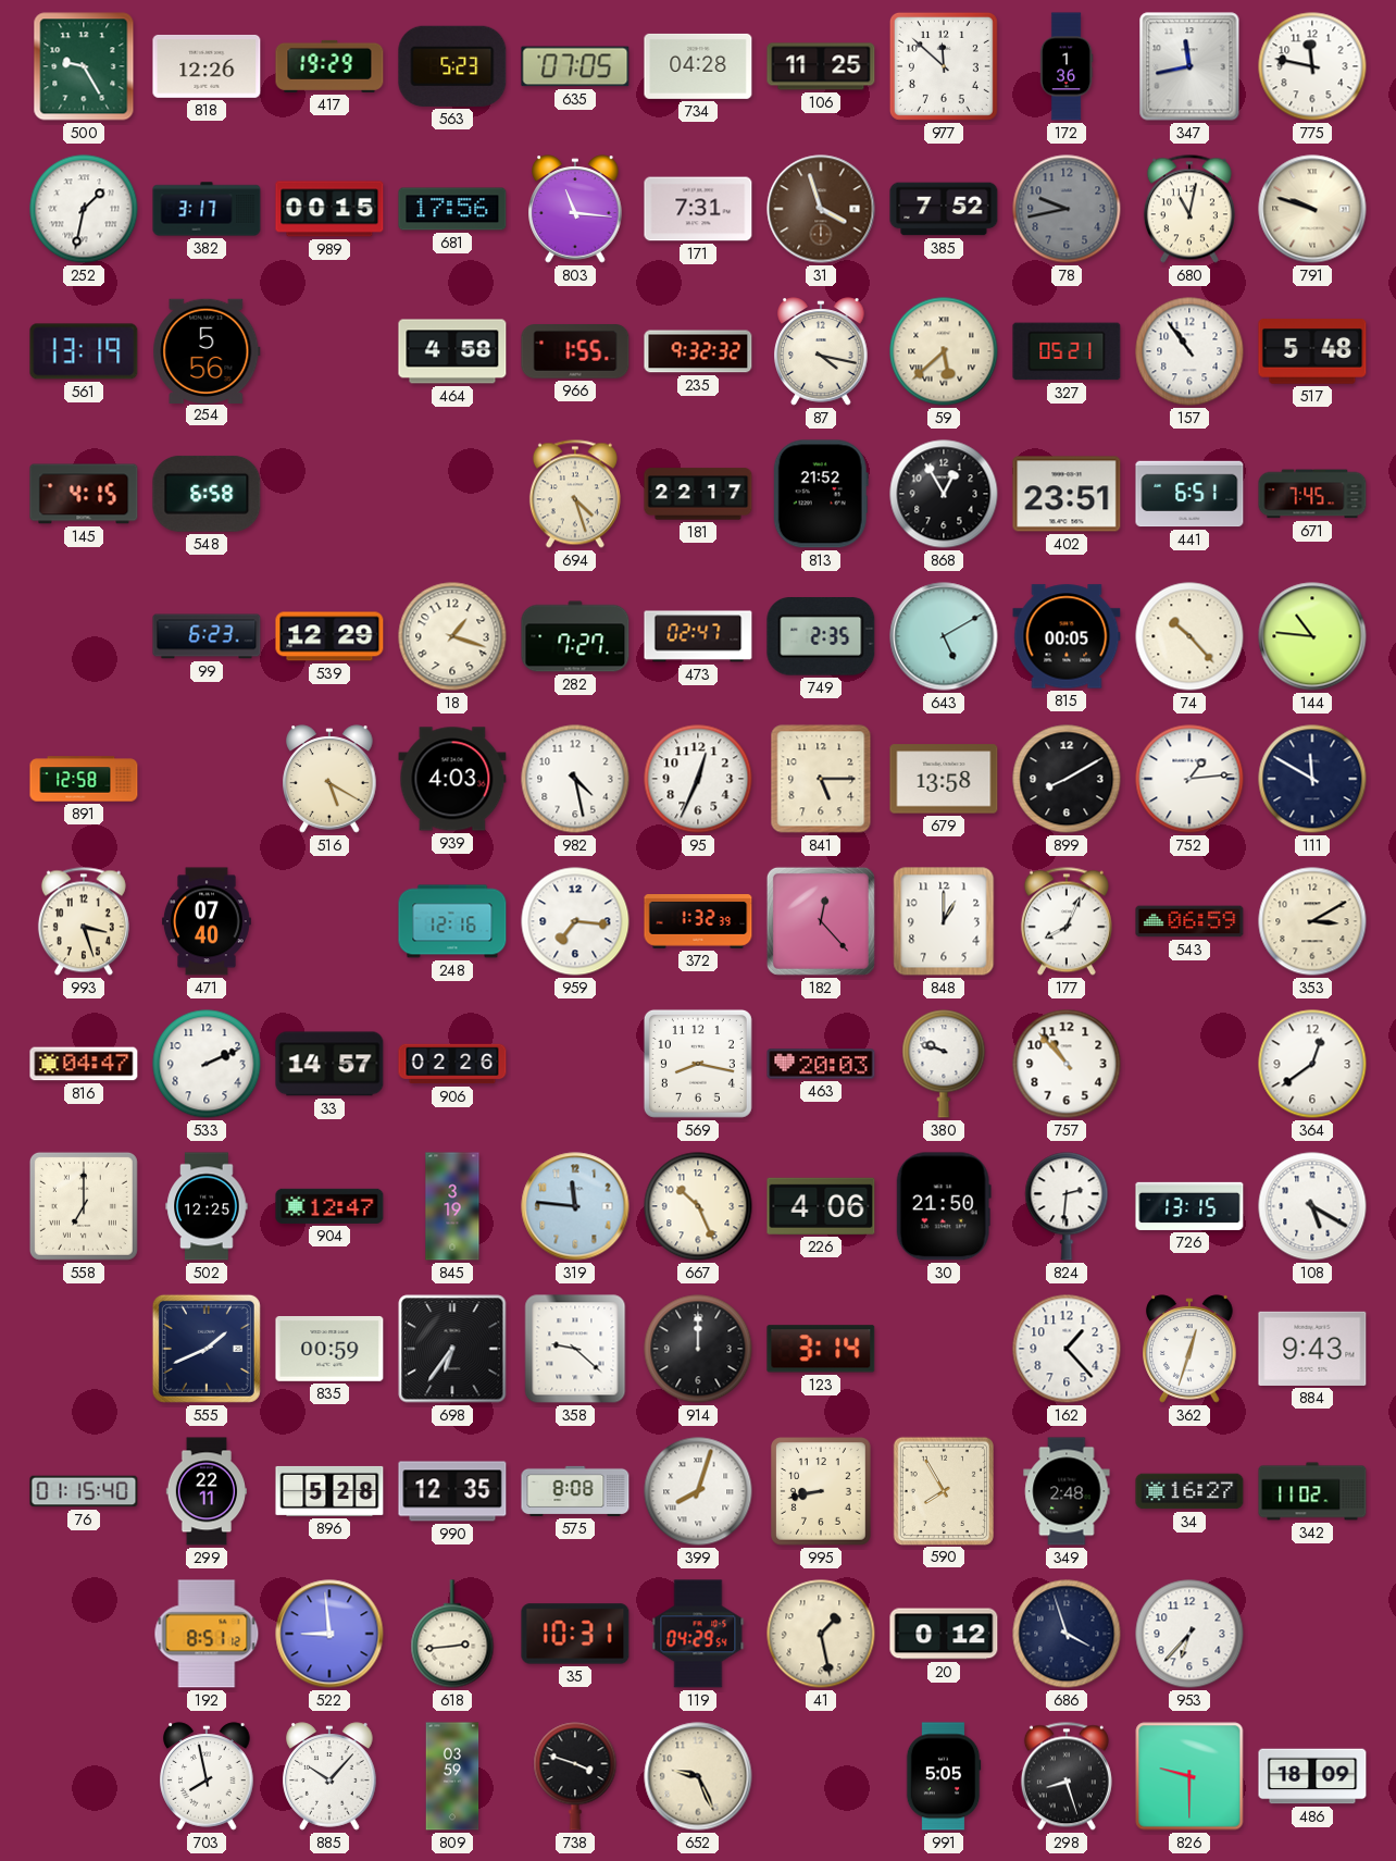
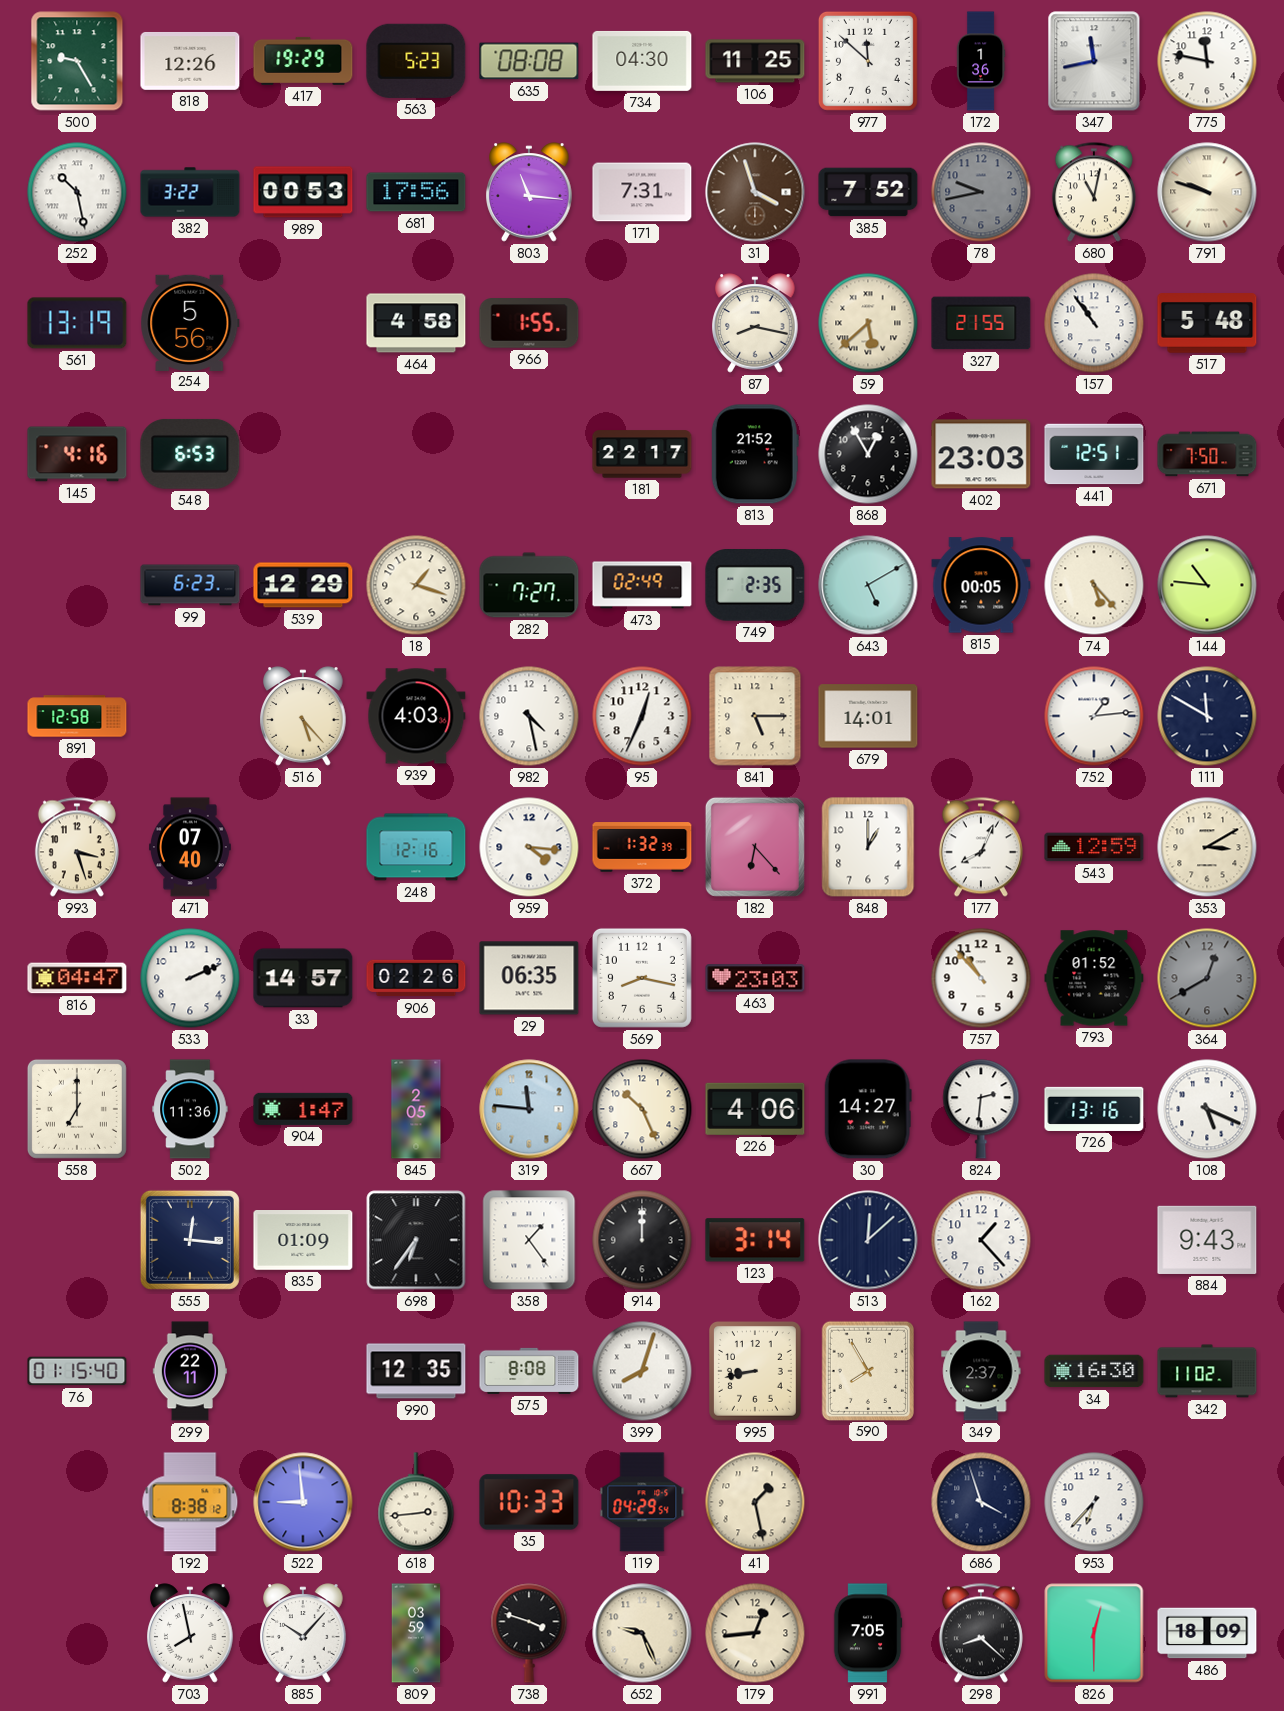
635: 07:05 -> 08:08 (529, 61)
734: 04:28 -> 04:30 (642, 61)
252: 1:32 -> 10:28 (77, 192)
382: 3:17 -> 3:22 (190, 192)
989: 00:15 -> 00:53 (303, 192)
235: 9:32 -> none (698, 351)
87: 4:17 -> 8:17 (755, 323)
327: 05:21 -> 21:55 (981, 323)
145: 4:15 -> 4:16 (77, 454)
548: 6:58 -> 6:53 (190, 454)
694: 4:27 -> none (575, 494)
402: 23:51 -> 23:03 (981, 454)
441: 6:51 -> 12:51 (1094, 454)
671: 7:45 -> 7:50 (1207, 454)
473: 02:47 -> 02:49 (642, 585)
74: 10:23 -> 5:23 (1094, 585)
516: 5:20 -> 5:23 (303, 716)
679: 13:58 -> 14:01 (868, 716)
899: 8:10 -> none (1067, 779)
959: 7:16 -> 4:16 (529, 847)
182: 12:23 -> 6:23 (755, 847)
543: 06:59 -> 12:59 (1094, 847)
29: none -> 06:35 (529, 978)
463: 20:03 -> 23:03 (755, 978)
380: 9:48 -> none (944, 1064)
793: none -> 01:52 (1094, 978)
364: 12:39 -> 12:40 (1207, 978)
364 dial: white -> grey (1207, 978)
502: 12:25 -> 11:36 (190, 1109)
904: 12:47 -> 1:47 (303, 1109)
845: 3:19 -> 2:05 (416, 1109)
30: 21:50 -> 14:27 (868, 1109)
726: 13:15 -> 13:16 (1094, 1109)
108: 5:20 -> 5:19 (1207, 1109)
555: 1:41 -> 12:16 (190, 1240)
835: 00:59 -> 01:09 (303, 1241)
358: 9:22 -> 1:24 (529, 1240)
513: none -> 12:08 (868, 1240)
362: 12:33 -> none (1189, 1349)
896: 5:28 -> none (329, 1491)
349: 2:48 -> 2:37 (981, 1371)
34: 16:27 -> 16:30 (1094, 1371)
192: 8:51 -> 8:38 (190, 1502)
35: 10:31 -> 10:33 (529, 1502)
20: 0:12 -> none (944, 1634)
179: none -> 12:44 (755, 1633)
991: 5:05 -> 7:05 (868, 1633)
298: 8:27 -> 8:22 (981, 1633)
826: 9:30 -> 12:30 (1094, 1633)
